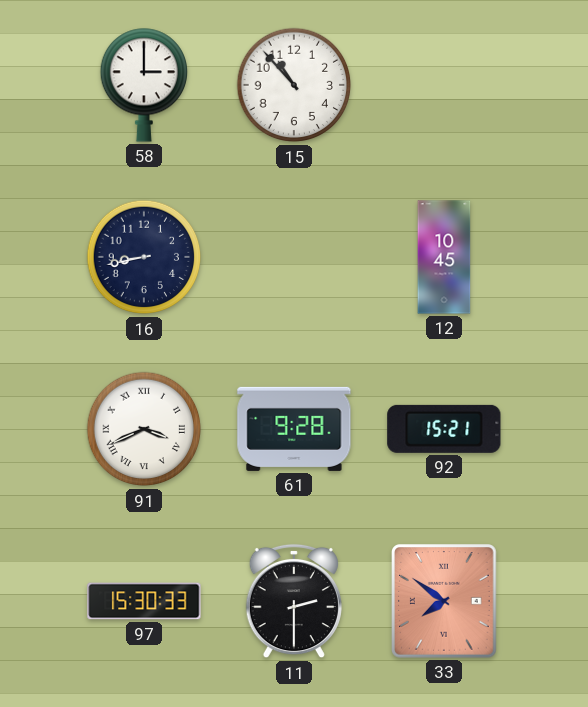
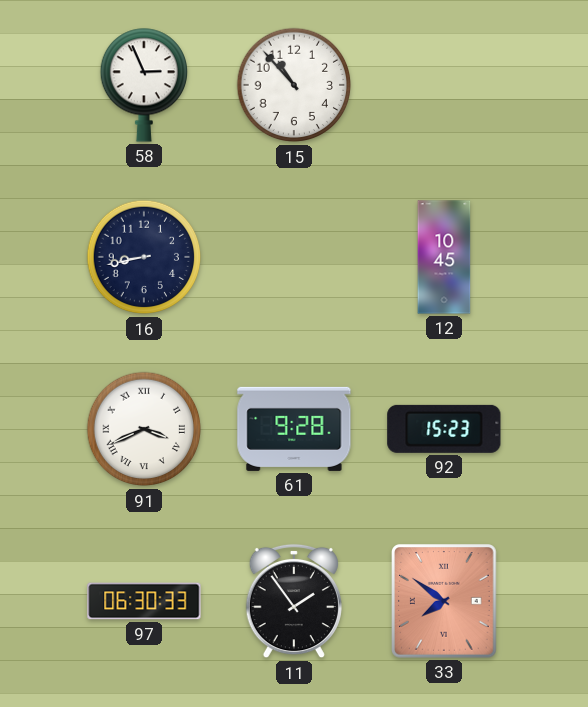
58: 3:00 -> 2:56 (143, 85)
92: 15:21 -> 15:23 (444, 429)
97: 15:30 -> 06:30 (144, 601)
11: 2:30 -> 1:54 (294, 601)
